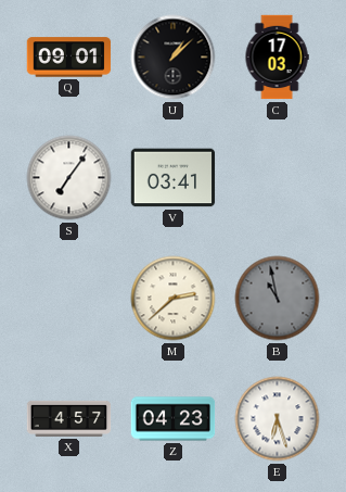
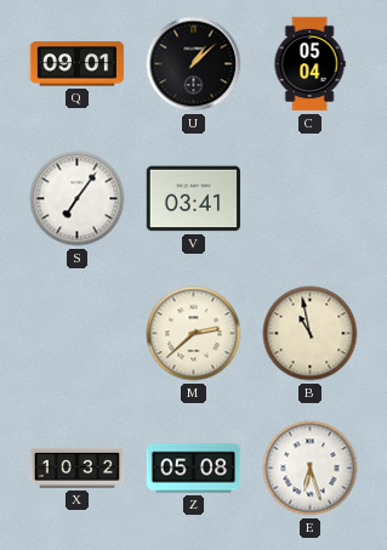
C: 17:03 -> 05:04 (309, 64)
B dial: grey -> cream (311, 334)
X: 4:57 -> 10:32 (78, 467)
Z: 04:23 -> 05:08 (194, 469)
